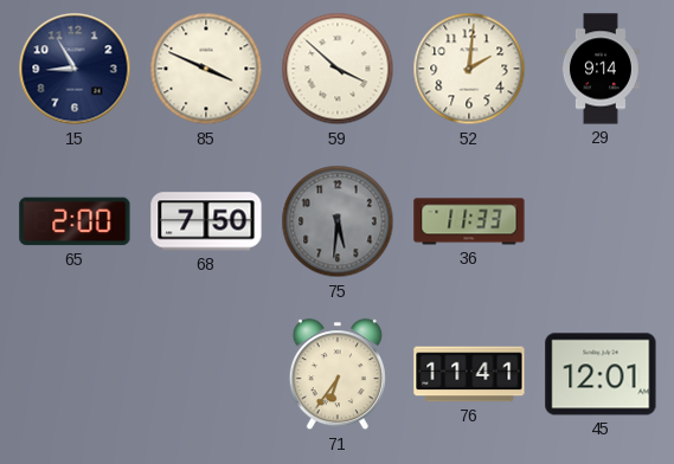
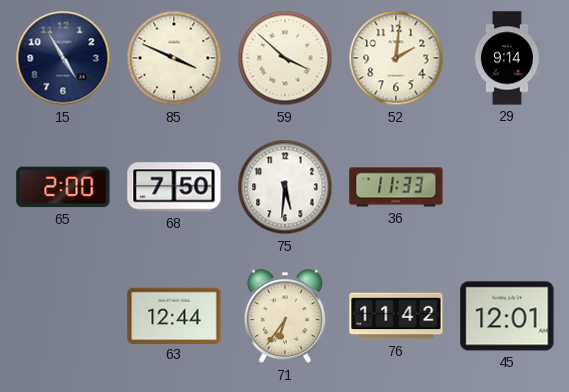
15: 8:55 -> 4:55 (63, 58)
75 dial: grey -> white (285, 187)
63: none -> 12:44 (174, 315)
76: 11:41 -> 11:42 (396, 316)
